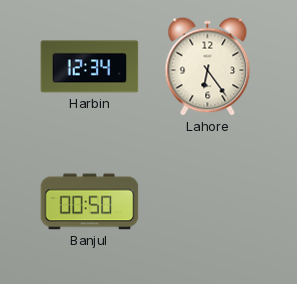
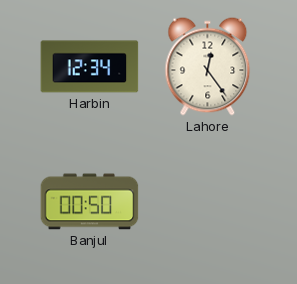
Lahore: 6:24 -> 12:24 (208, 67)
